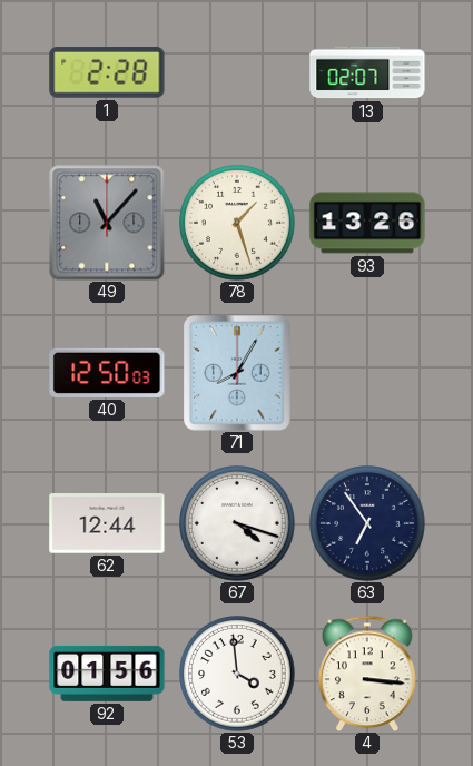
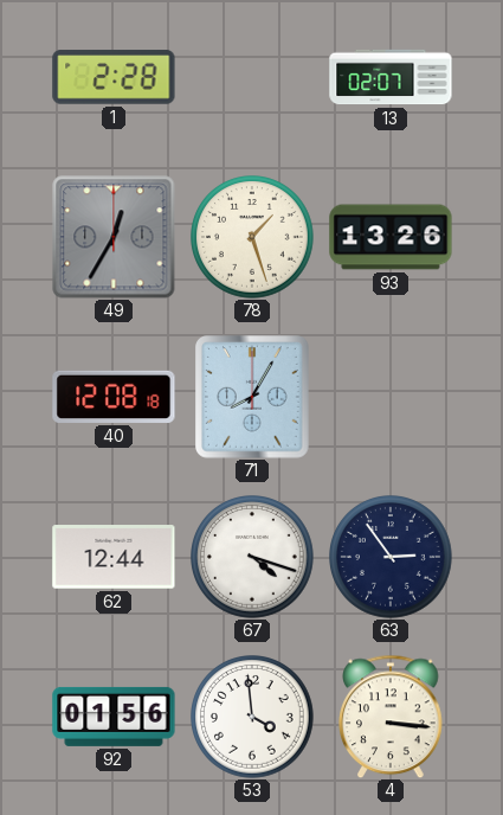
49: 11:07 -> 12:35 (114, 237)
40: 12:50 -> 12:08 (114, 397)
63: 6:54 -> 2:54 (392, 558)
